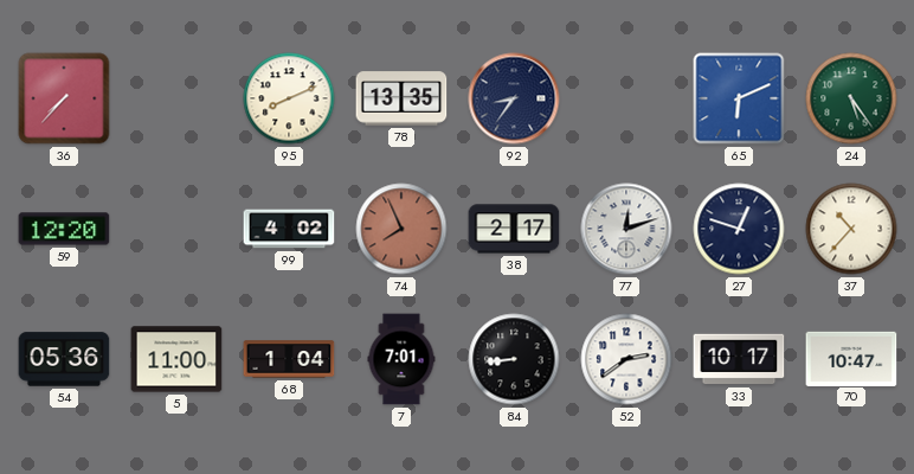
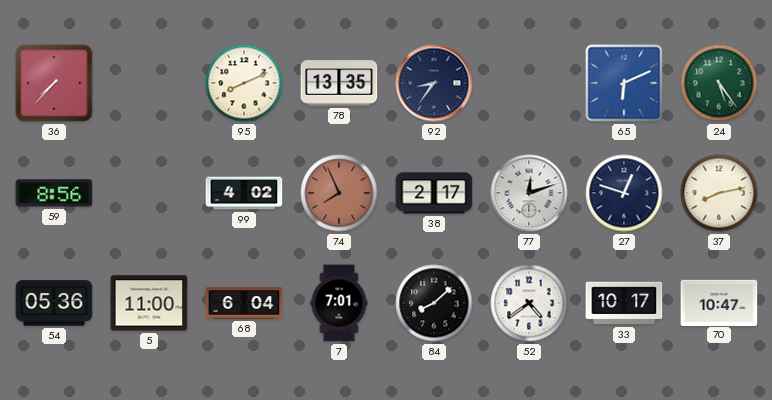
59: 12:20 -> 8:56 (54, 193)
37: 10:37 -> 8:13 (719, 193)
68: 1:04 -> 6:04 (244, 303)
84: 8:44 -> 8:08 (434, 303)
52: 2:39 -> 4:39 (529, 303)
